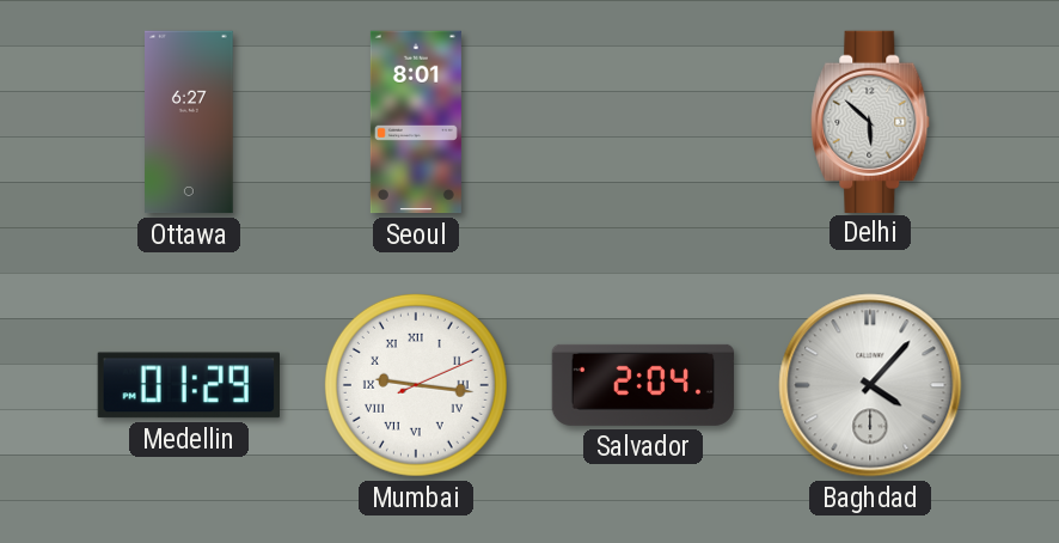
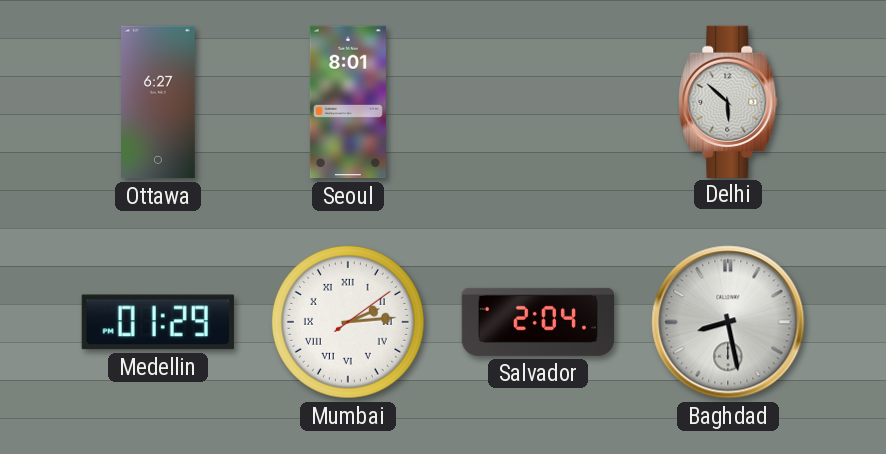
Mumbai: 9:16 -> 2:14 (348, 322)
Baghdad: 4:07 -> 8:28 (728, 322)
